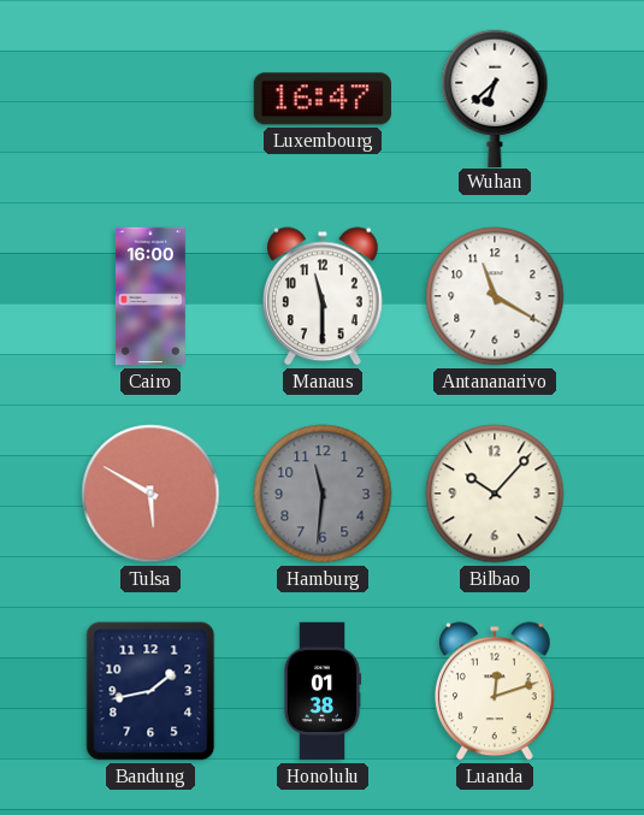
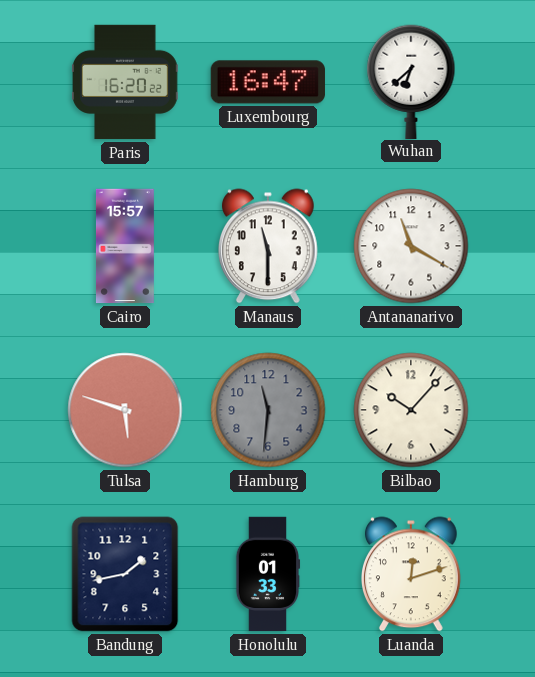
Paris: none -> 16:20 (126, 82)
Cairo: 16:00 -> 15:57 (125, 246)
Tulsa: 5:50 -> 5:48 (125, 410)
Honolulu: 01:38 -> 01:33 (268, 574)
